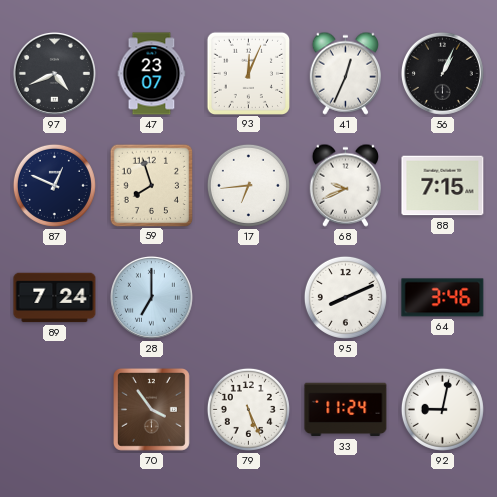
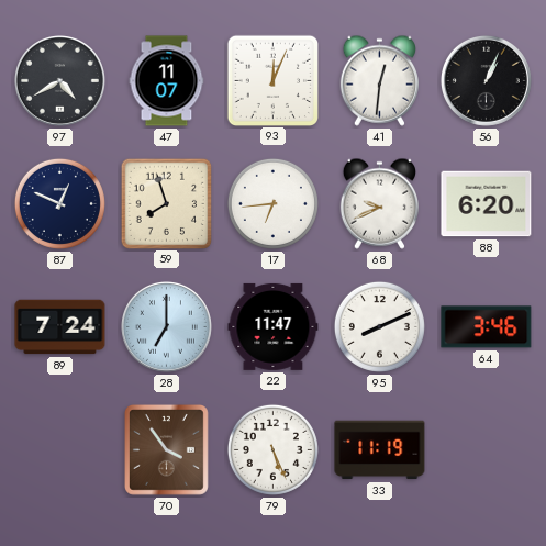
97: 4:41 -> 4:40 (59, 80)
47: 23:07 -> 11:07 (167, 81)
41: 12:34 -> 12:31 (379, 80)
88: 7:15 -> 6:20 (487, 204)
22: none -> 11:47 (274, 326)
33: 11:24 -> 11:19 (380, 450)
92: 9:02 -> none (442, 409)
